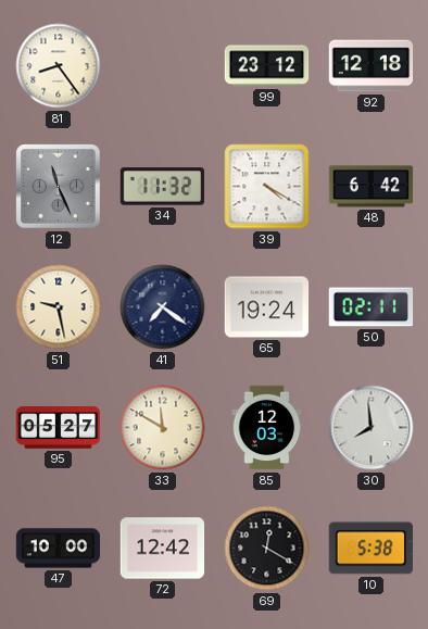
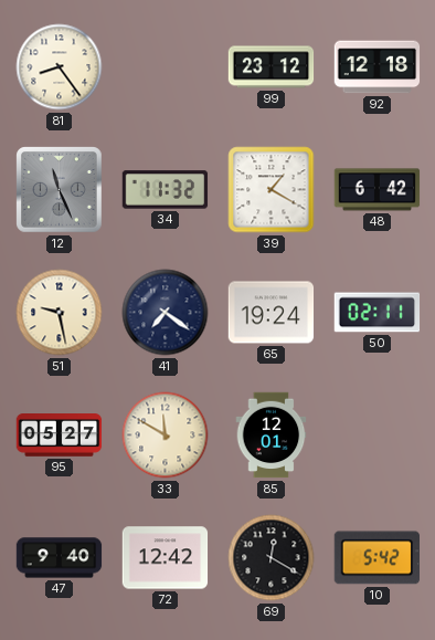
39: 4:20 -> 1:20 (272, 190)
85: 12:03 -> 12:01 (272, 436)
30: 7:59 -> none (372, 428)
47: 10:00 -> 9:40 (60, 558)
10: 5:38 -> 5:42 (376, 558)
